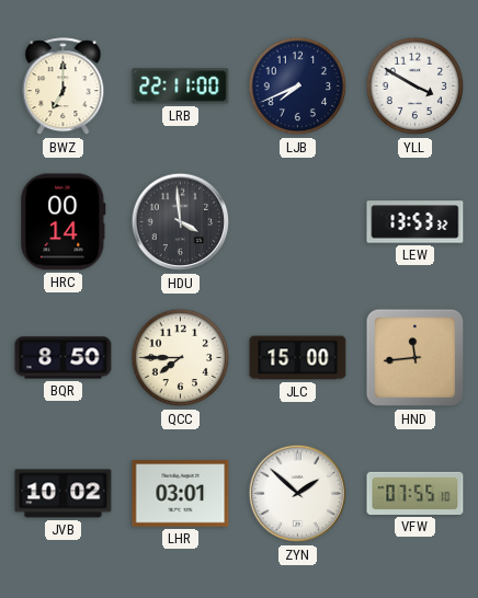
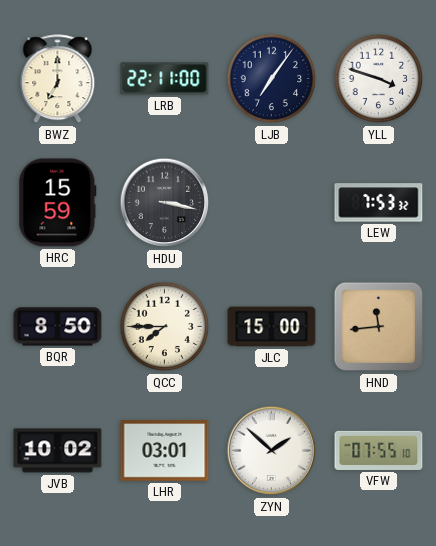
LJB: 7:41 -> 7:06 (272, 79)
YLL: 3:50 -> 3:48 (379, 79)
HRC: 00:14 -> 15:59 (58, 203)
HDU: 3:59 -> 3:17 (165, 203)
LEW: 13:53 -> 7:53 (379, 203)
